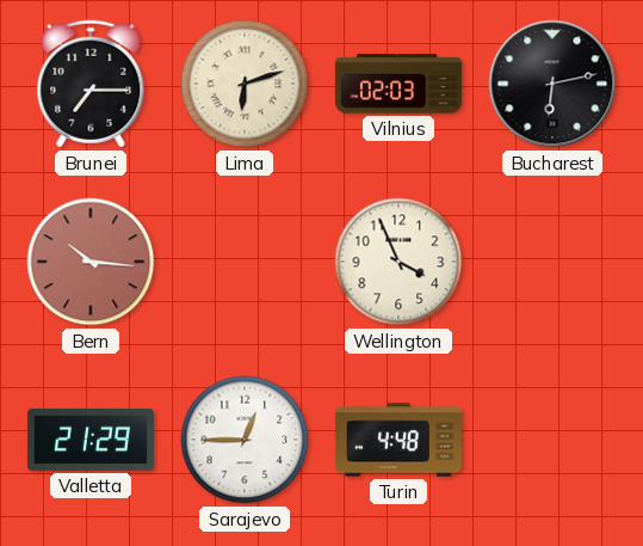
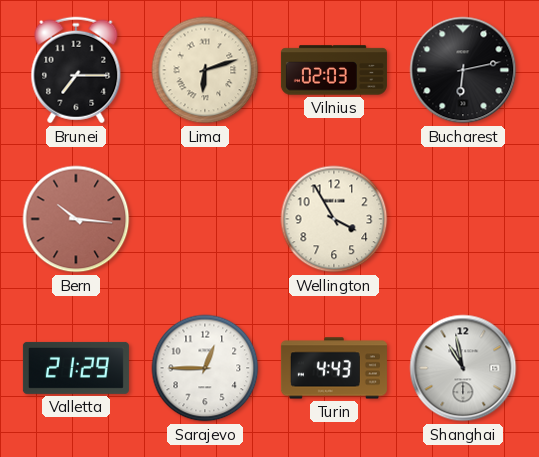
Wellington: 3:56 -> 3:55 (334, 219)
Turin: 4:48 -> 4:43 (334, 368)
Shanghai: none -> 10:58 (463, 368)
